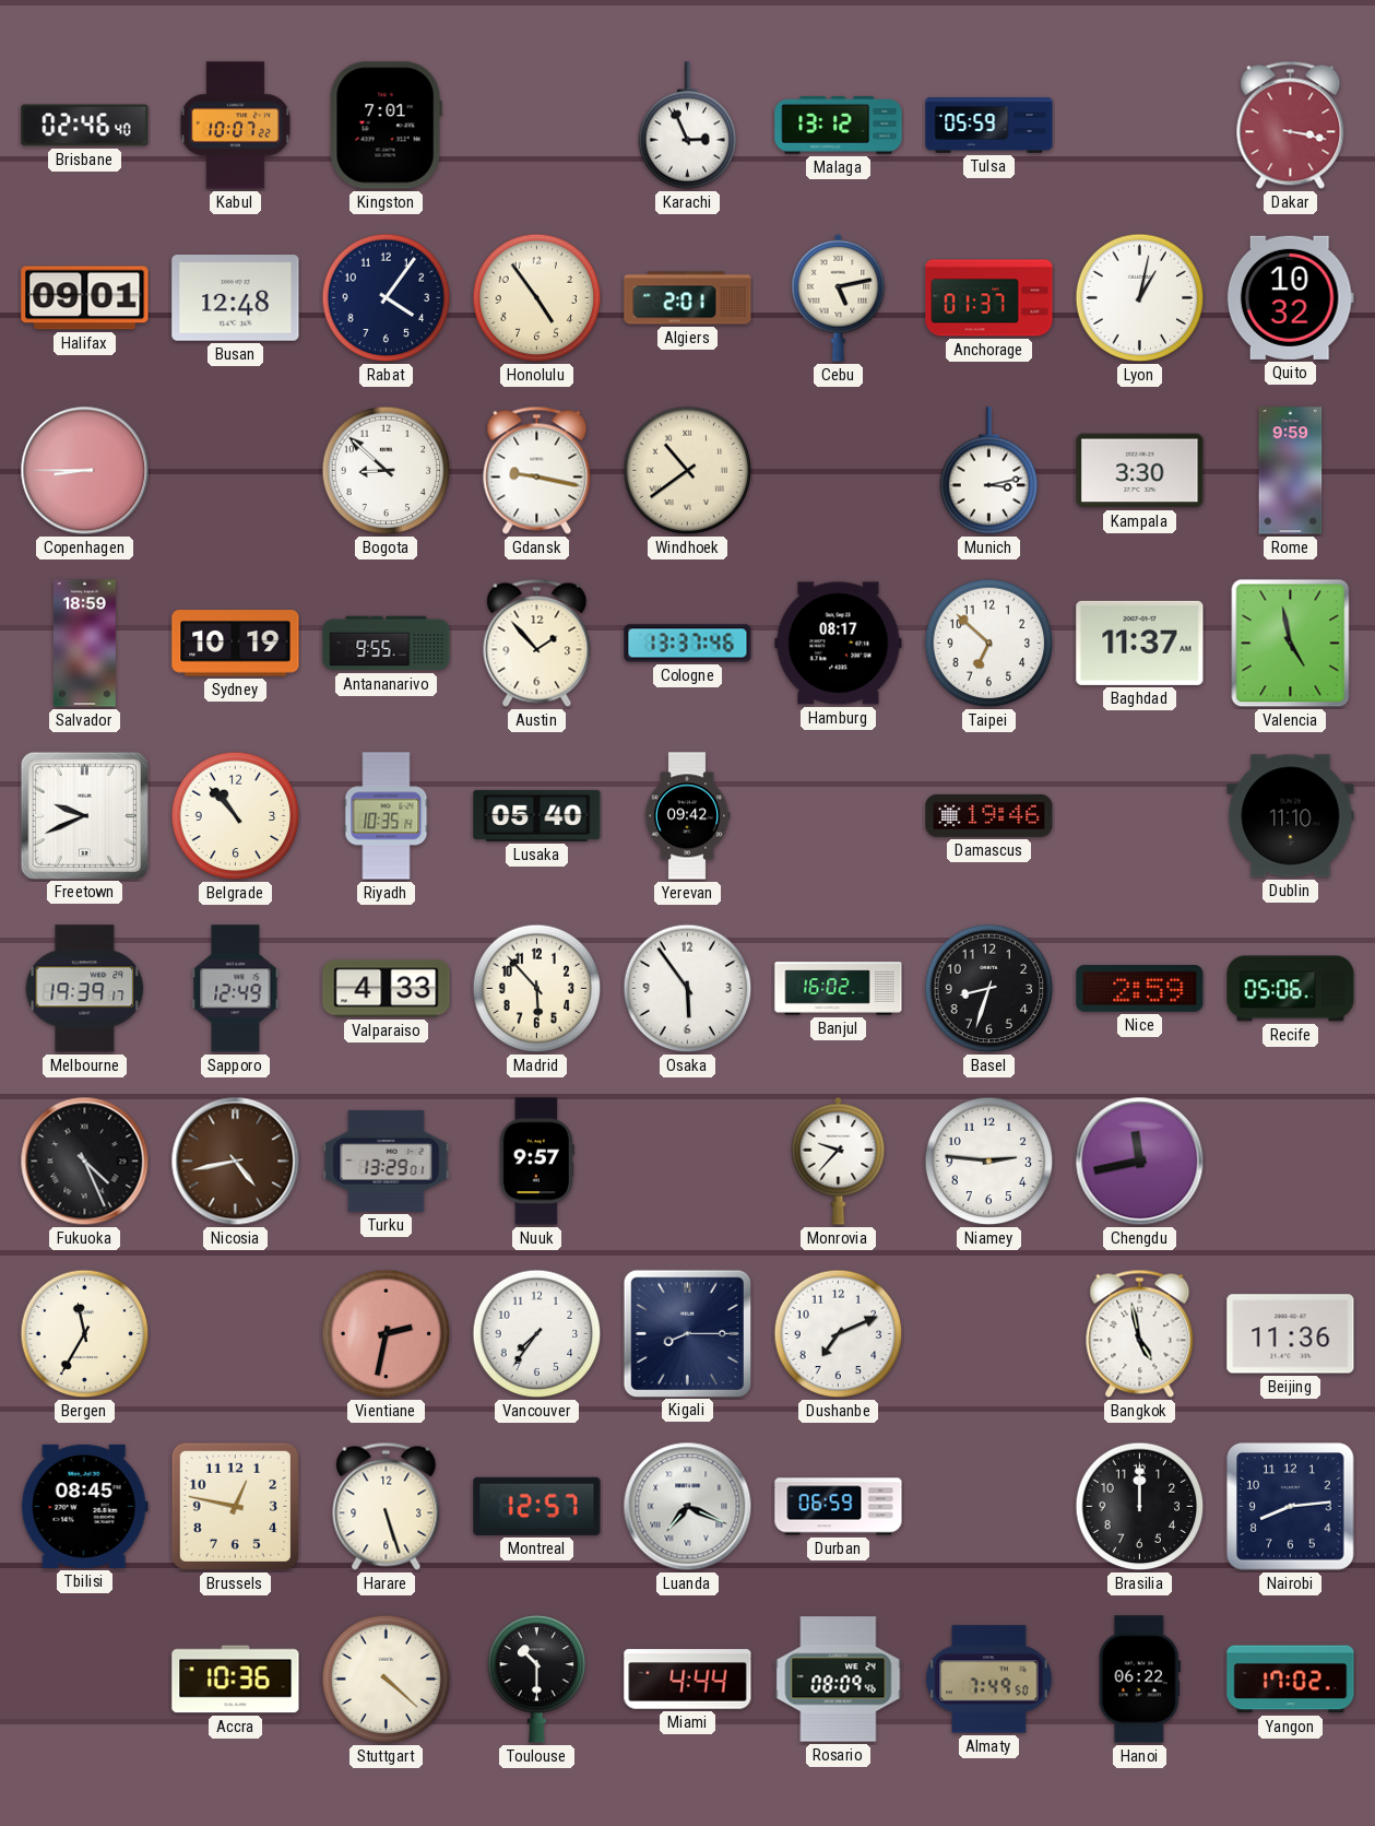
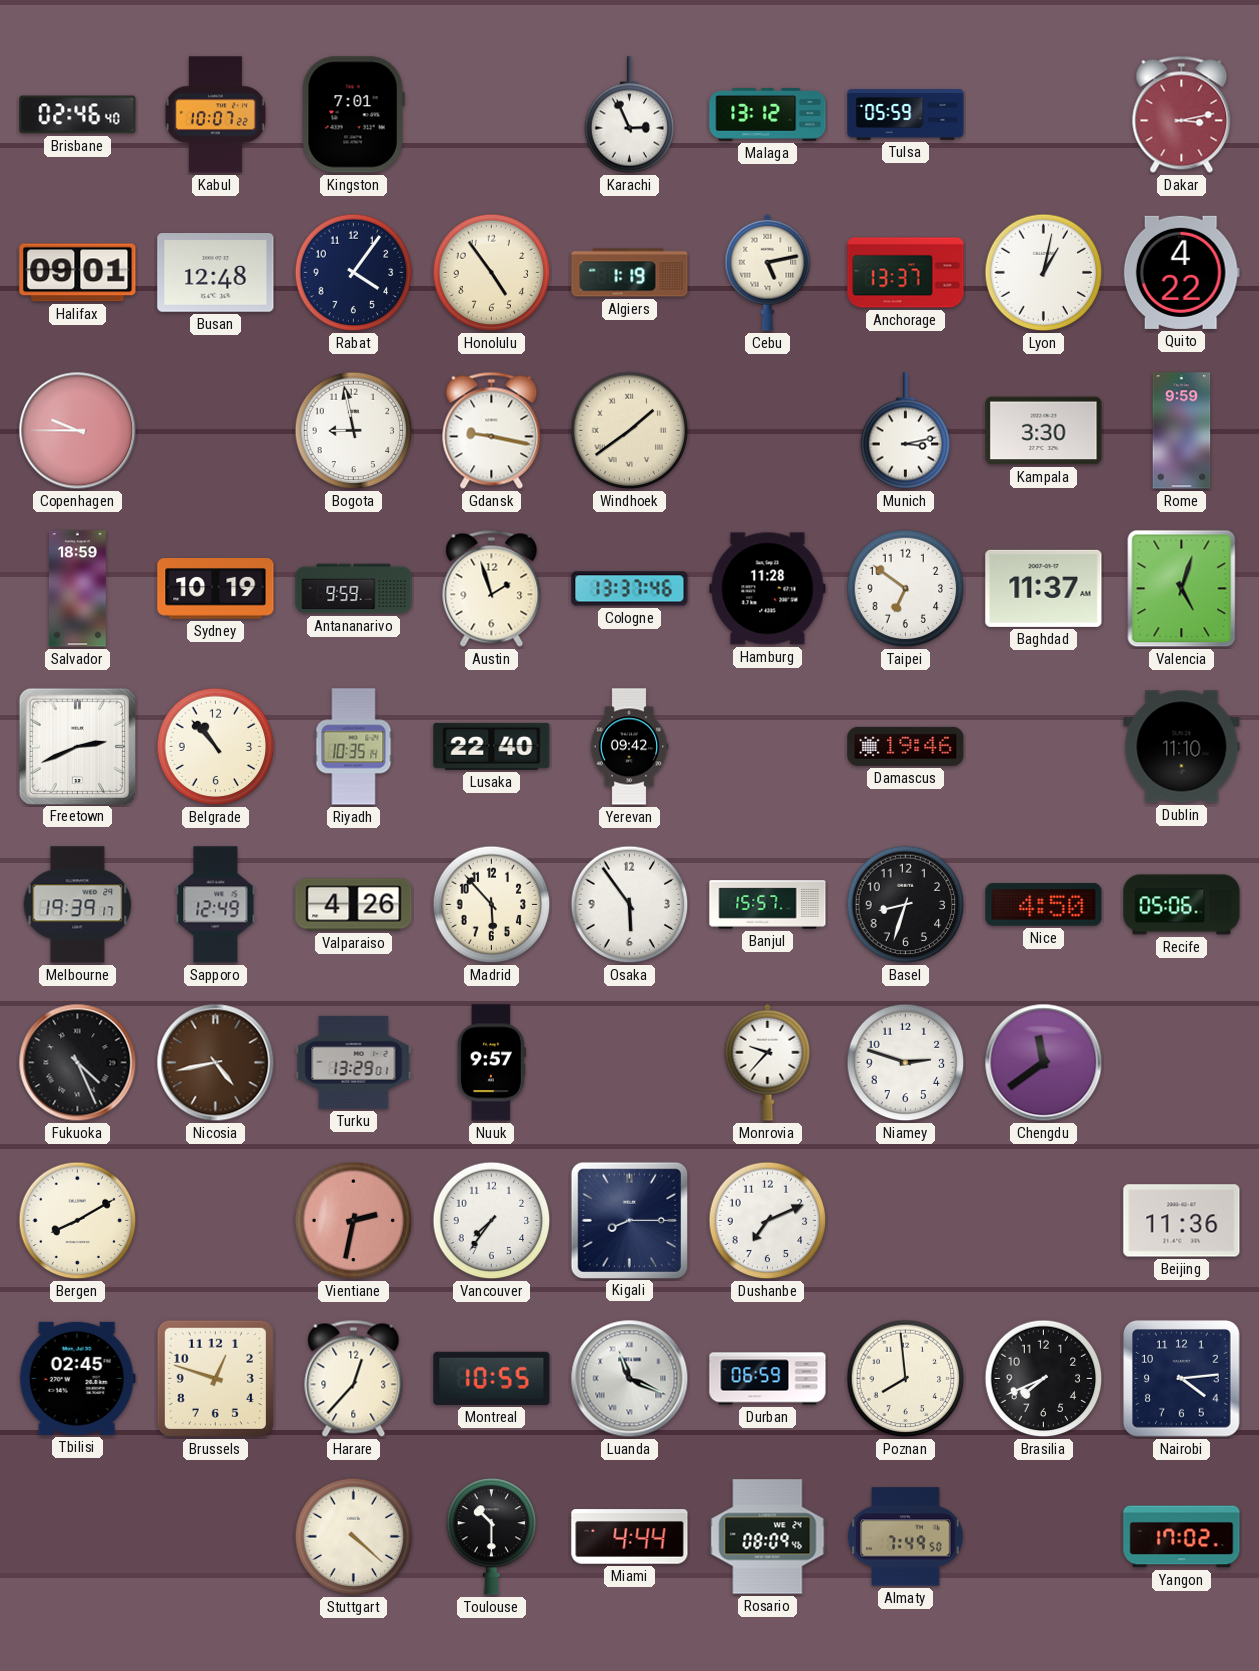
Dakar: 3:17 -> 3:13 (1182, 114)
Algiers: 2:01 -> 1:19 (630, 273)
Anchorage: 01:37 -> 13:37 (906, 273)
Quito: 10:32 -> 4:22 (1181, 272)
Copenhagen: 8:45 -> 9:45 (78, 431)
Bogota: 8:52 -> 8:58 (354, 431)
Windhoek: 10:39 -> 1:39 (630, 431)
Antananarivo: 9:55 -> 9:59 (354, 589)
Austin: 1:53 -> 1:57 (492, 588)
Hamburg: 08:17 -> 11:28 (768, 589)
Taipei: 6:52 -> 6:51 (906, 589)
Valencia: 4:58 -> 5:03 (1182, 589)
Freetown: 9:41 -> 2:41 (77, 746)
Lusaka: 05:40 -> 22:40 (492, 746)
Valparaiso: 4:33 -> 4:26 (354, 905)
Banjul: 16:02 -> 15:57 (768, 905)
Nice: 2:59 -> 4:50 (1044, 905)
Niamey: 2:46 -> 2:48 (906, 1063)
Chengdu: 11:43 -> 11:39 (1044, 1063)
Bergen: 11:35 -> 8:10 (78, 1221)
Bangkok: 4:58 -> none (1140, 1333)
Tbilisi: 08:45 -> 02:45 (77, 1378)
Brussels: 12:47 -> 12:48 (215, 1378)
Harare: 5:27 -> 12:37 (354, 1378)
Montreal: 12:57 -> 10:55 (492, 1378)
Luanda: 7:19 -> 11:19 (630, 1379)
Poznan: none -> 7:59 (906, 1379)
Brasilia: 12:00 -> 7:41 (1044, 1379)
Nairobi: 8:14 -> 4:14 (1182, 1379)
Accra: 10:36 -> none (236, 1680)
Hanoi: 06:22 -> none (1139, 1680)
